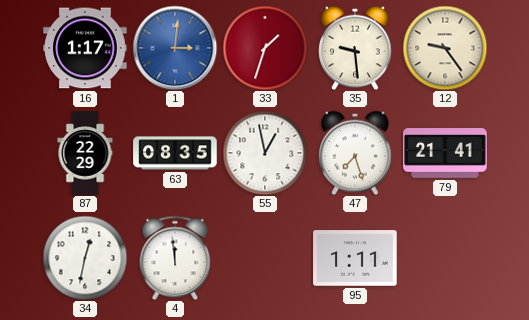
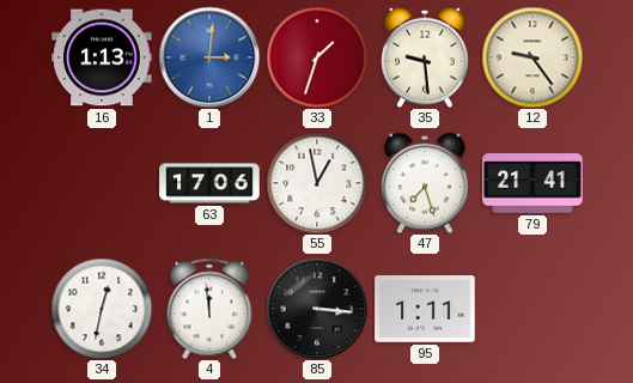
16: 1:17 -> 1:13 (102, 57)
87: 22:29 -> none (85, 153)
63: 08:35 -> 17:06 (209, 183)
85: none -> 3:16 (317, 309)
